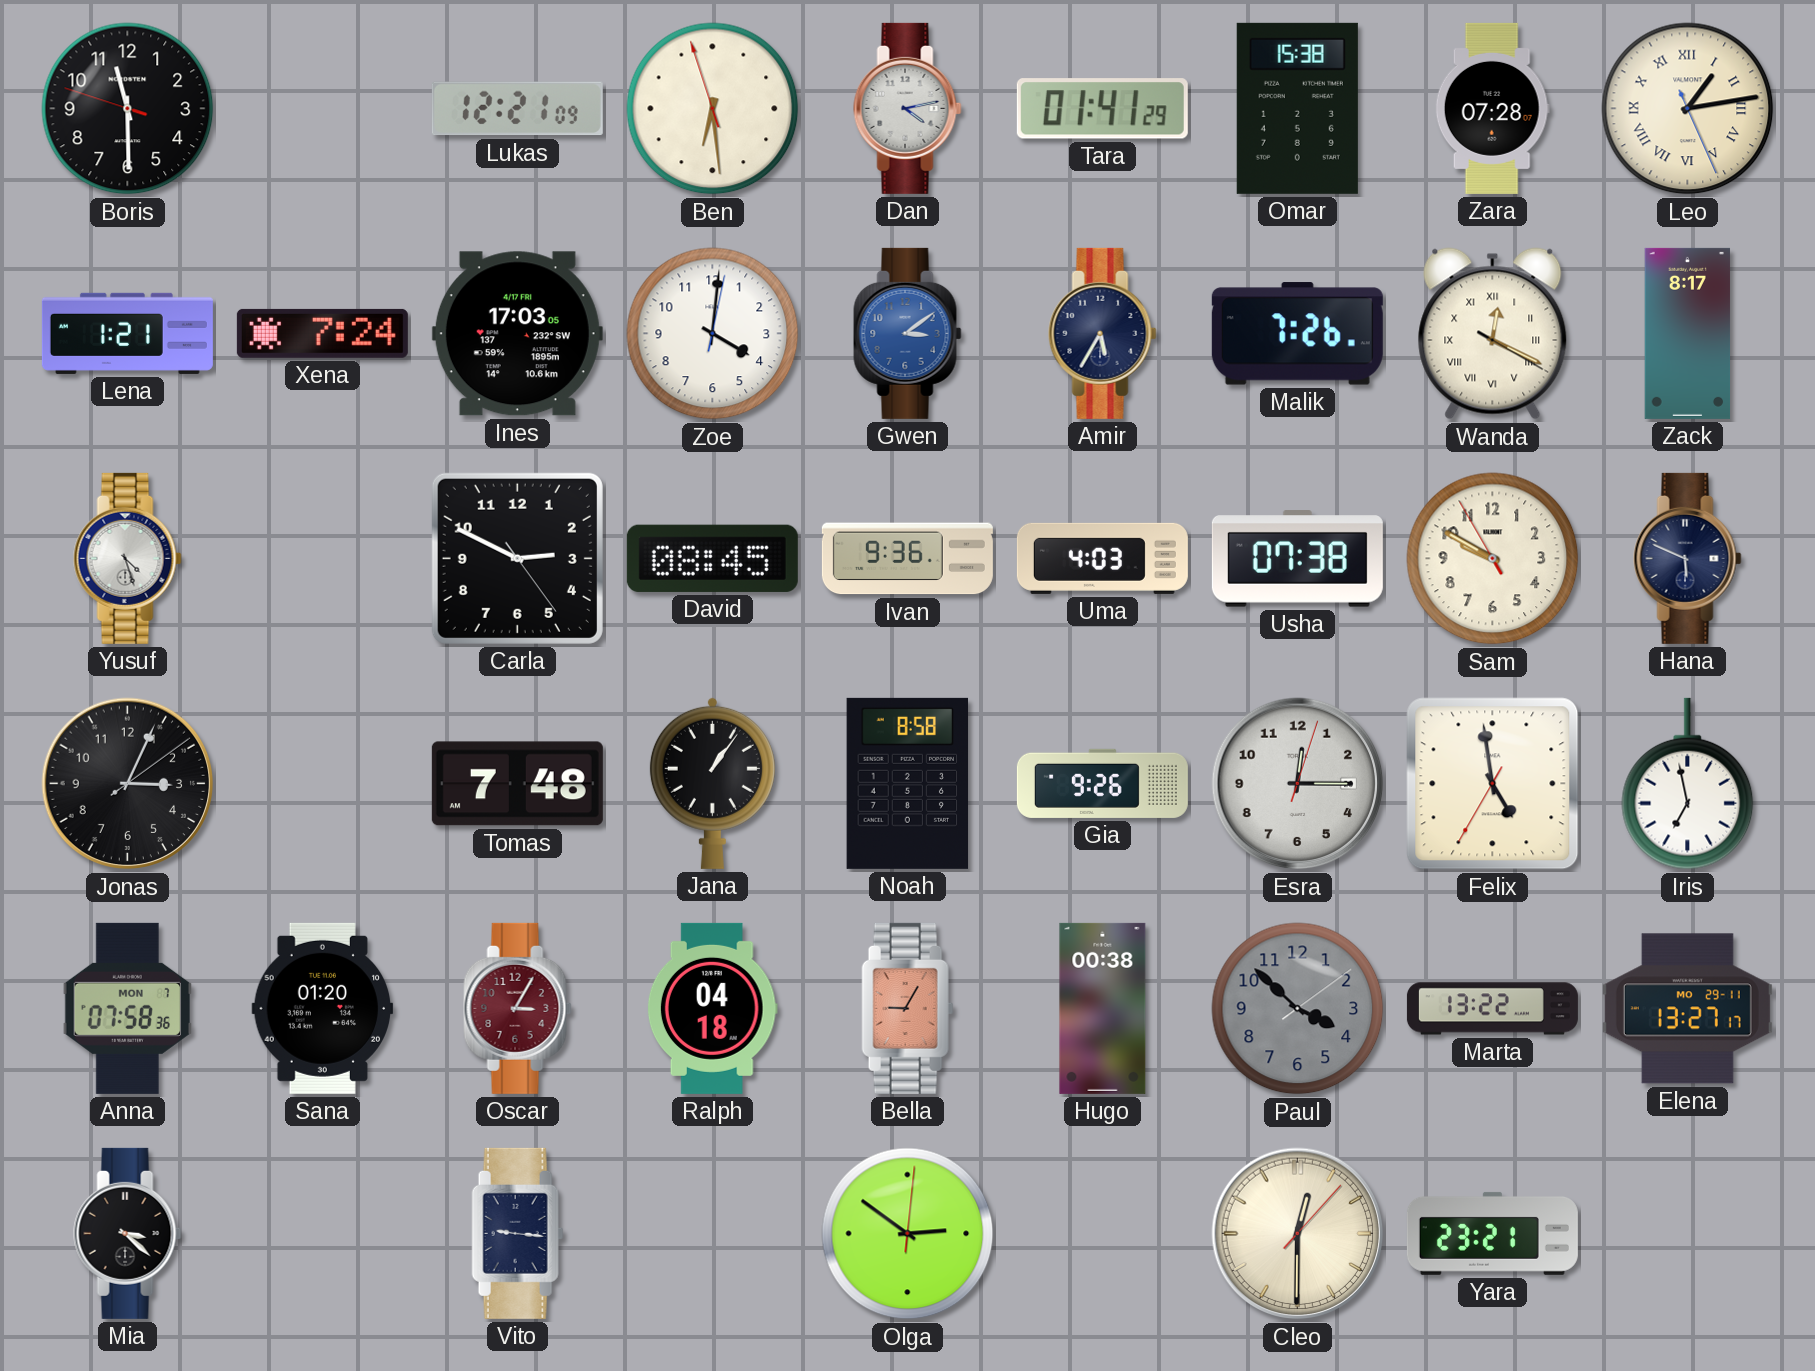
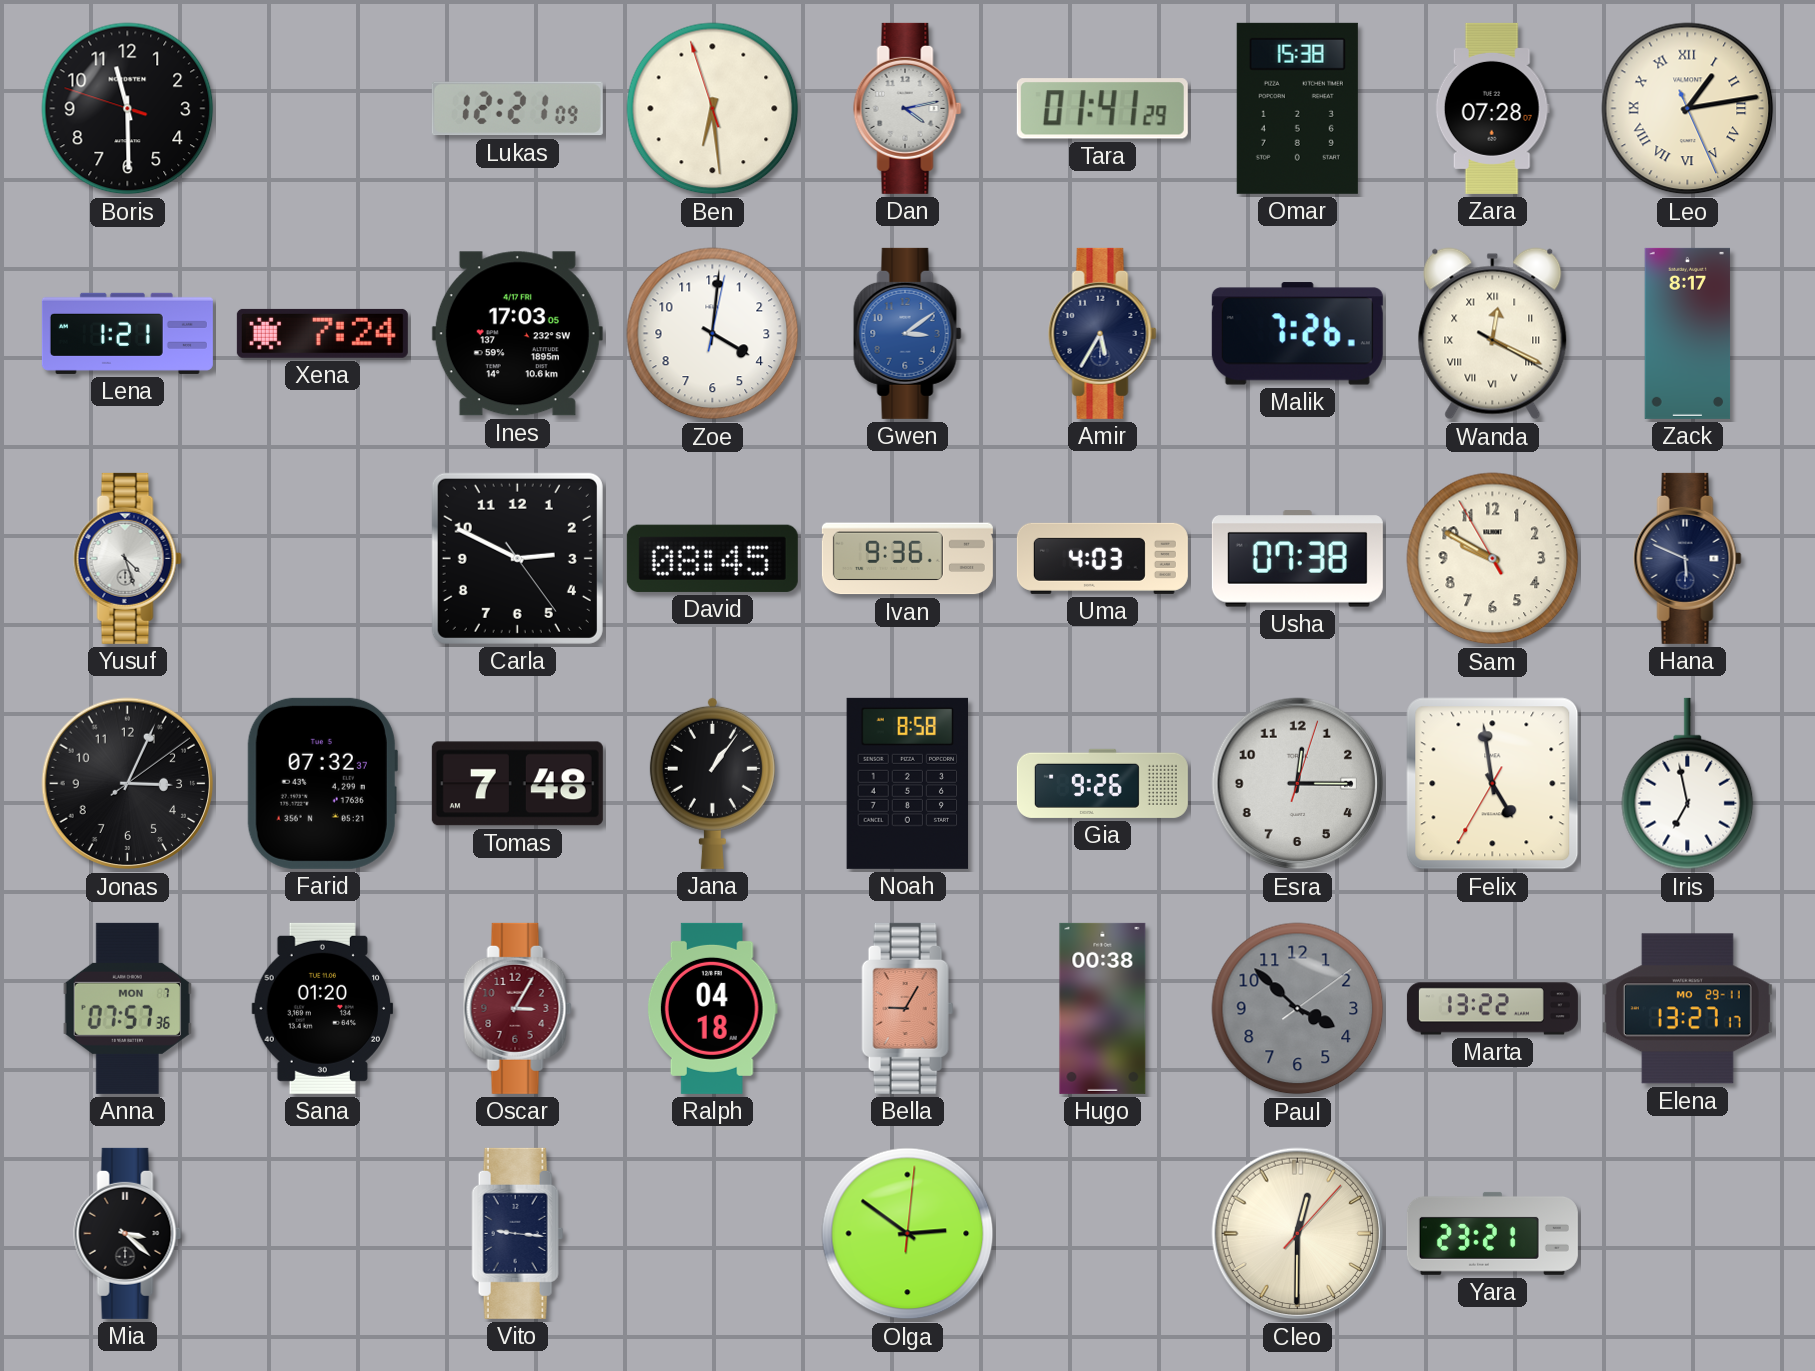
Farid: none -> 07:32 (322, 783)
Anna: 07:58 -> 07:57 (127, 1008)
